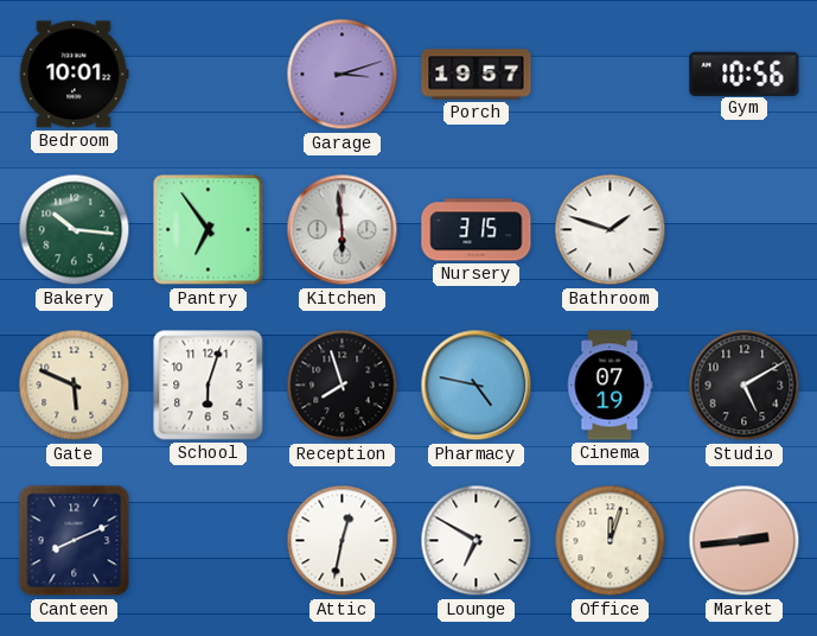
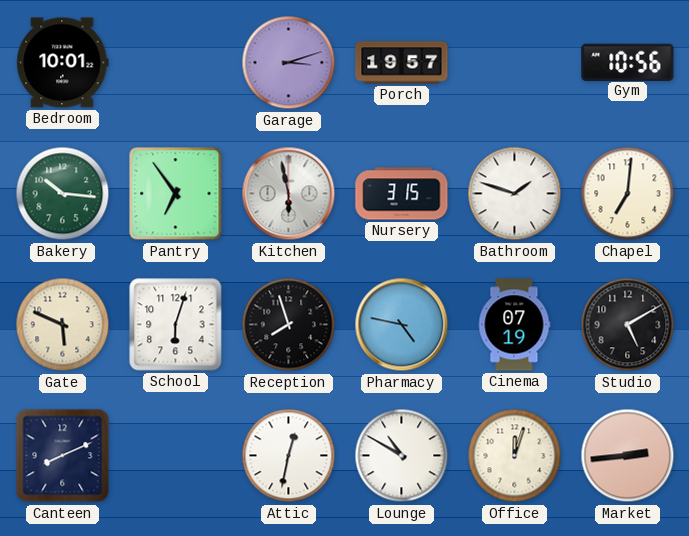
Kitchen: 5:59 -> 5:58 (289, 194)
Chapel: none -> 7:01 (628, 194)
Lounge: 6:50 -> 10:50 (402, 456)
